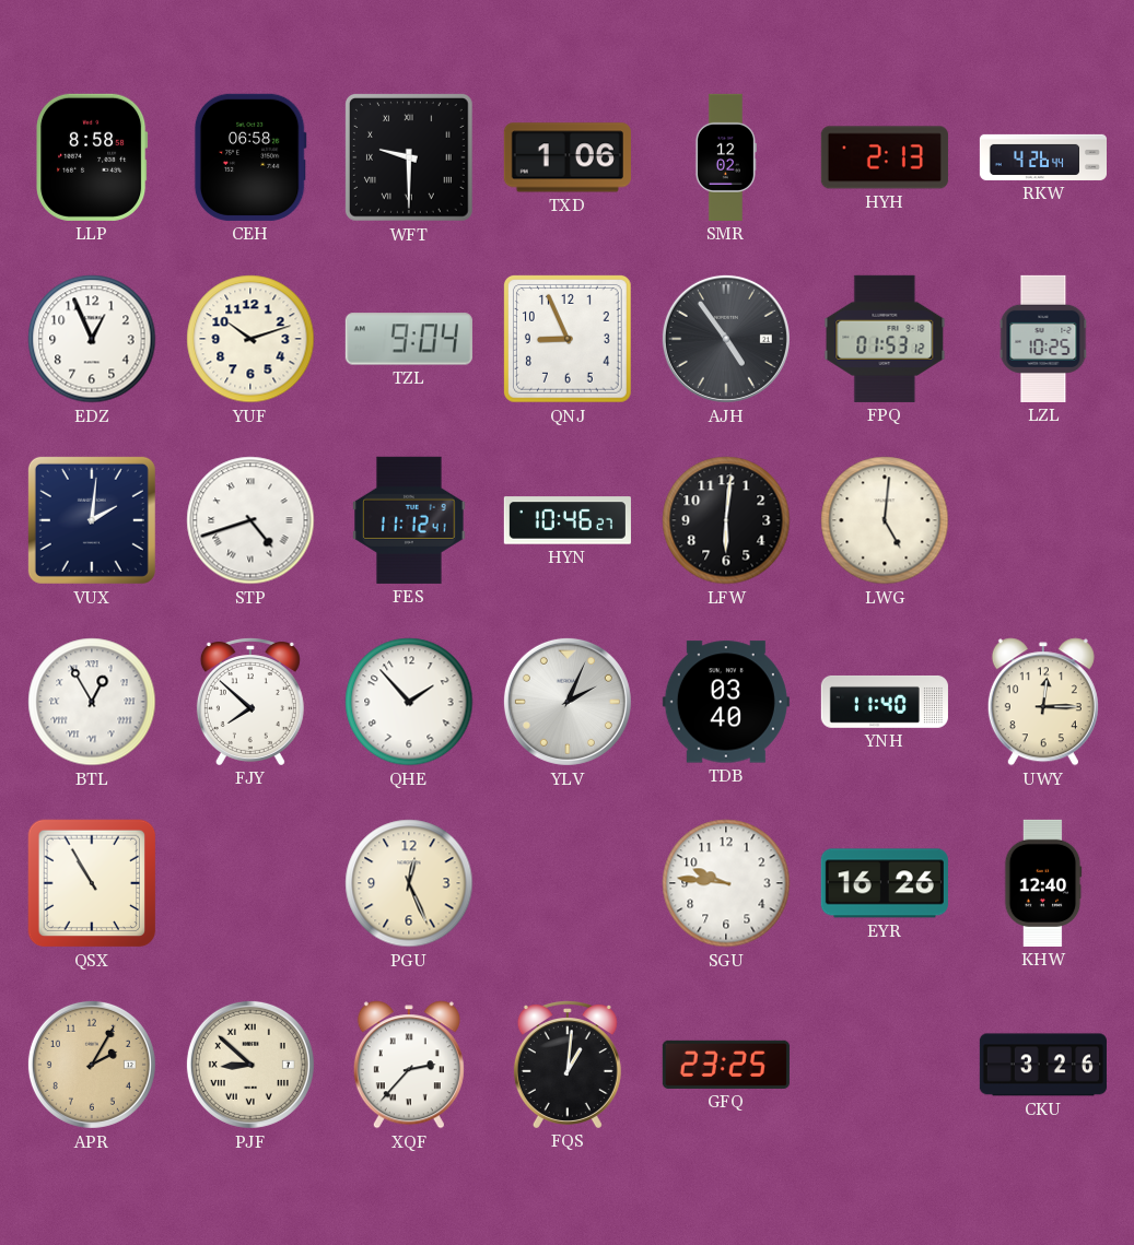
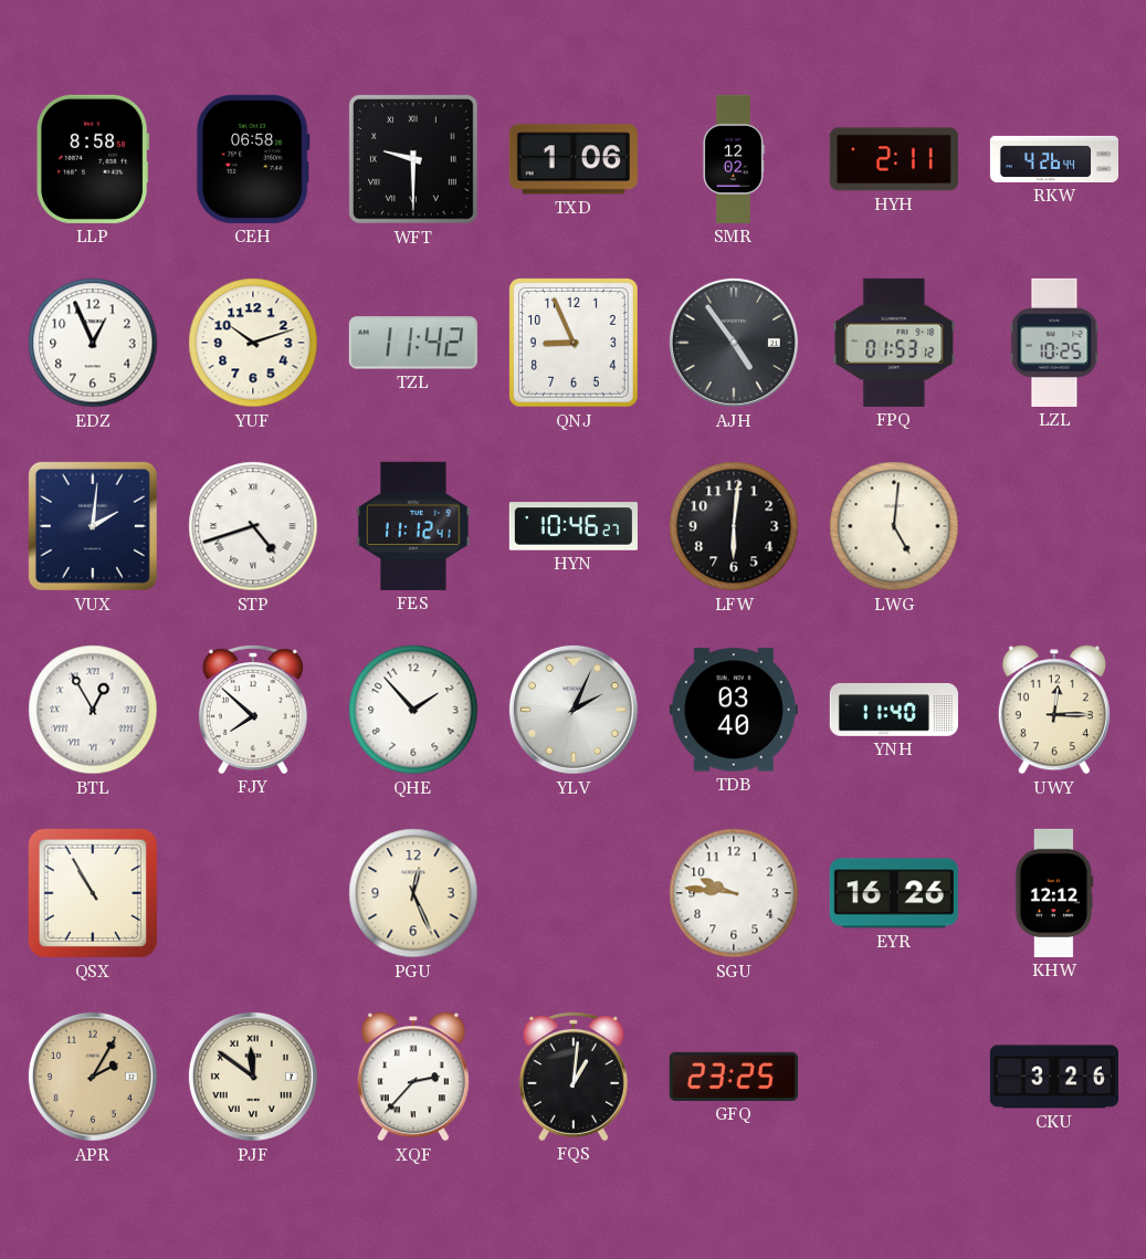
HYH: 2:13 -> 2:11 (894, 159)
TZL: 9:04 -> 11:42 (413, 343)
KHW: 12:40 -> 12:12 (1054, 893)
PJF: 8:52 -> 11:51 (253, 1077)
